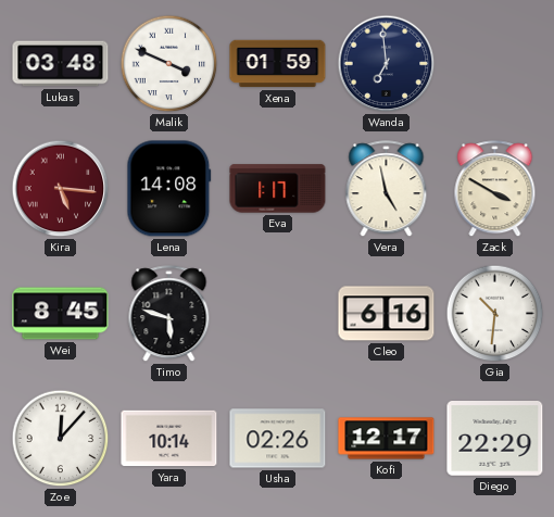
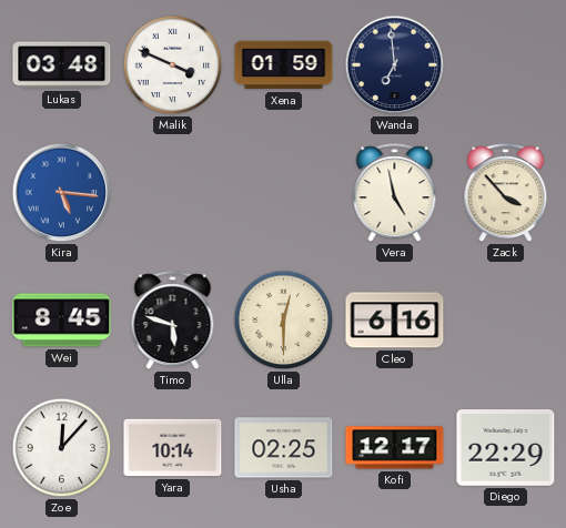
Kira dial: burgundy -> blue (62, 193)
Lena: 14:08 -> none (169, 189)
Eva: 1:17 -> none (278, 189)
Zack: 3:50 -> 3:53 (506, 193)
Ulla: none -> 12:30 (284, 321)
Gia: 10:31 -> none (495, 314)
Usha: 02:26 -> 02:25 (284, 448)
